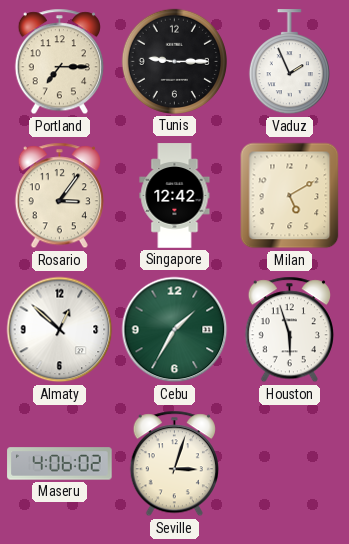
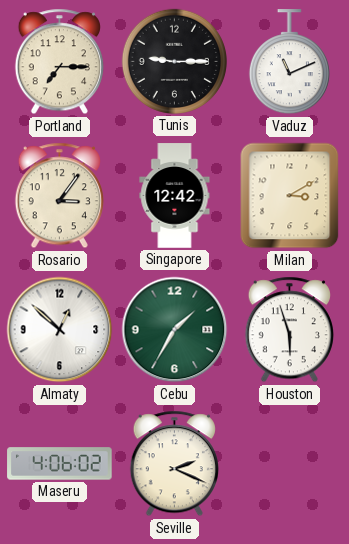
Vaduz: 1:56 -> 11:11 (289, 62)
Milan: 5:10 -> 3:10 (290, 196)
Seville: 3:03 -> 2:19 (174, 464)
